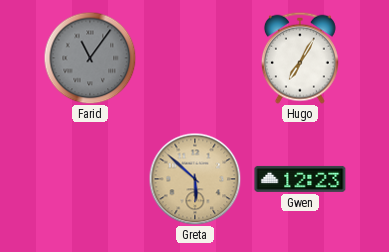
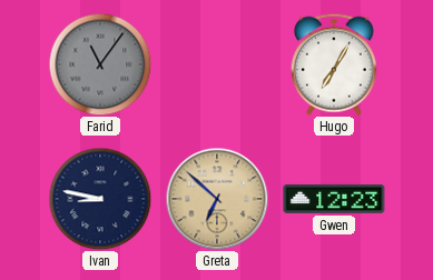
Ivan: none -> 8:47 (100, 199)
Greta: 5:52 -> 6:52 (217, 199)
